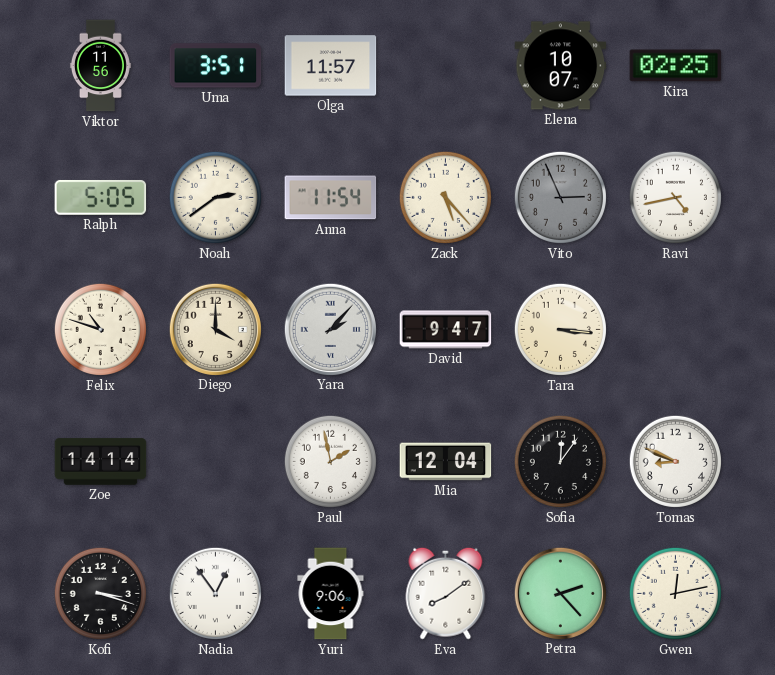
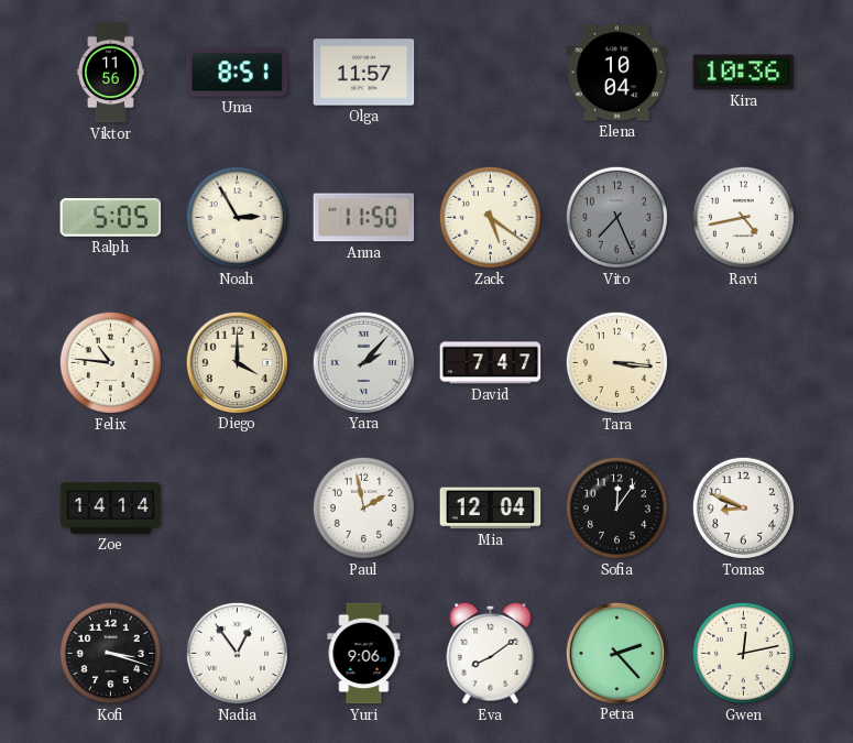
Uma: 3:51 -> 8:51 (238, 73)
Elena: 10:07 -> 10:04 (617, 73)
Kira: 02:25 -> 10:36 (744, 73)
Noah: 2:39 -> 2:55 (237, 217)
Anna: 11:54 -> 11:50 (364, 218)
Zack: 5:23 -> 5:21 (490, 217)
Vito: 2:56 -> 7:26 (616, 217)
Felix: 10:48 -> 10:46 (110, 362)
David: 9:47 -> 7:47 (491, 363)
